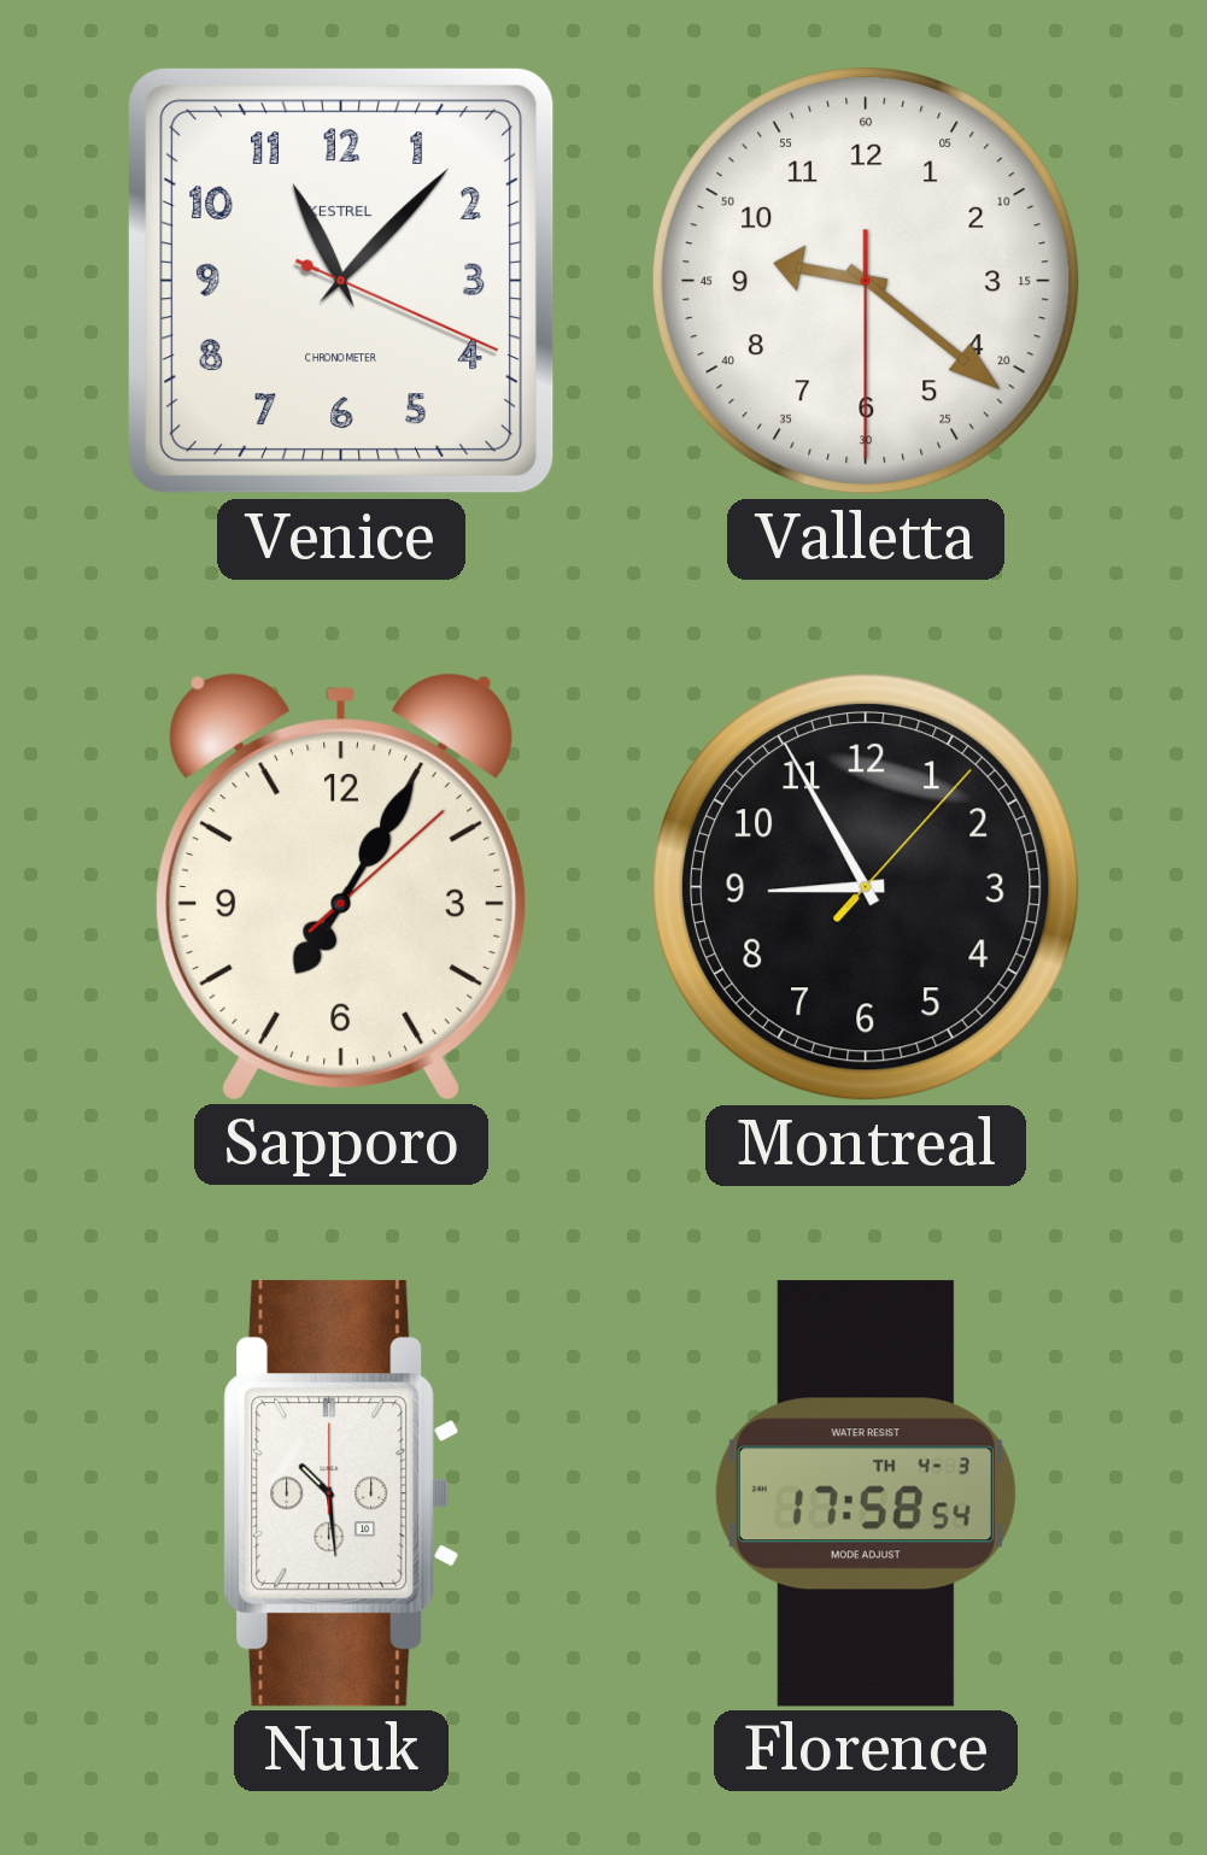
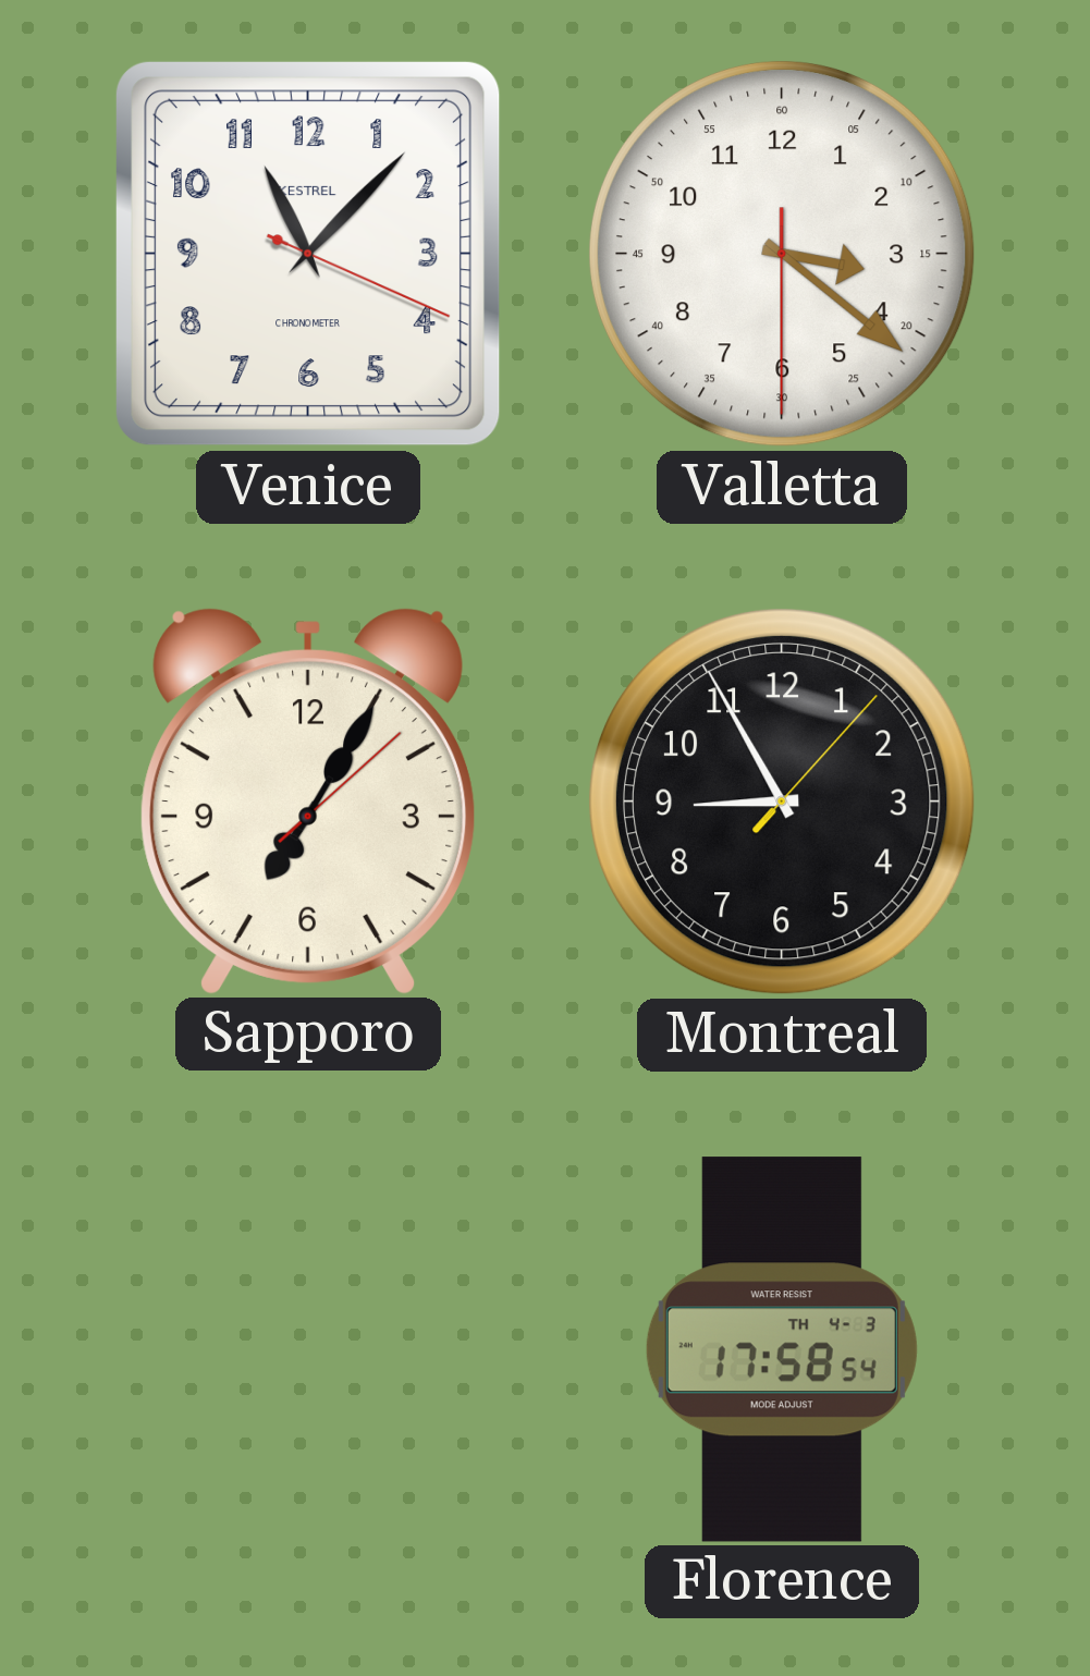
Valletta: 9:21 -> 3:21 (782, 254)
Nuuk: 10:29 -> none (341, 1493)
